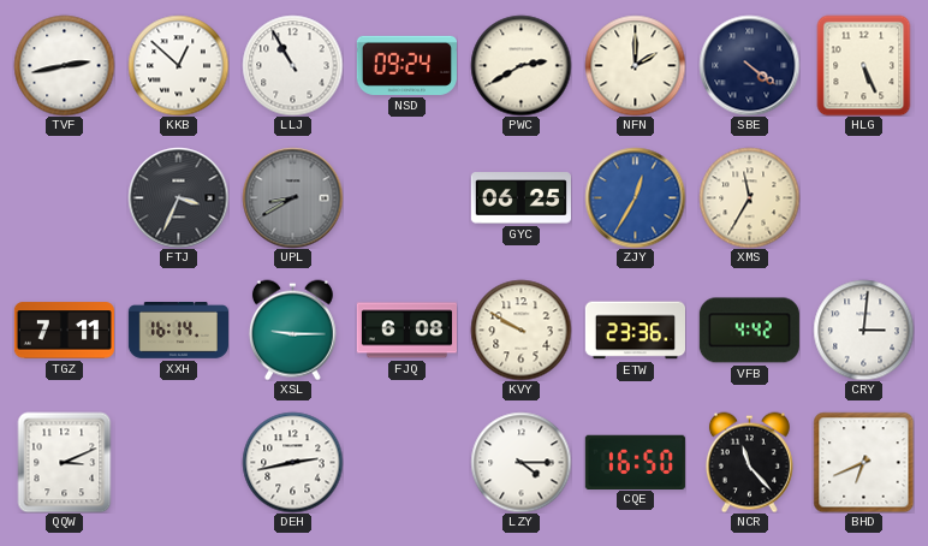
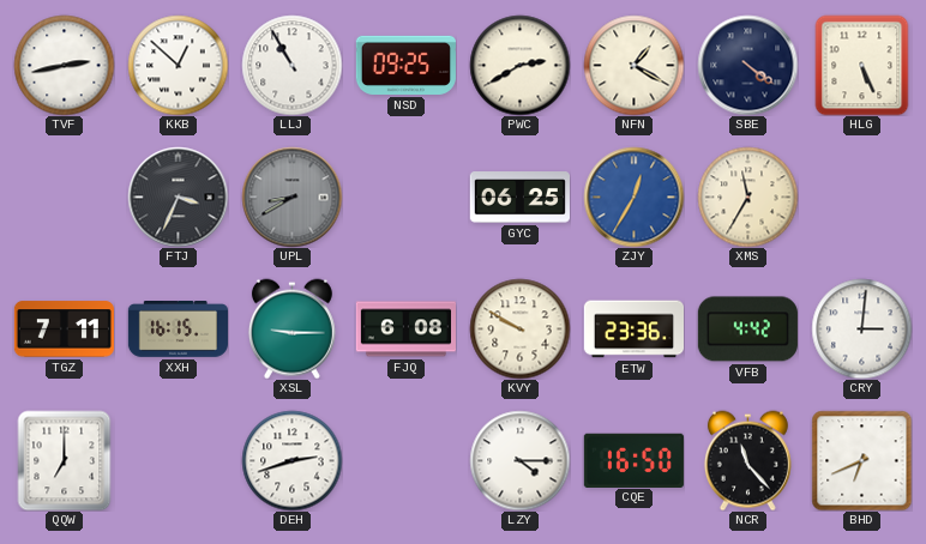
NSD: 09:24 -> 09:25 (405, 65)
NFN: 2:00 -> 1:20 (633, 65)
XXH: 16:14 -> 16:15 (178, 330)
QQW: 3:11 -> 7:00 (65, 460)
DEH: 2:43 -> 2:42 (291, 460)
